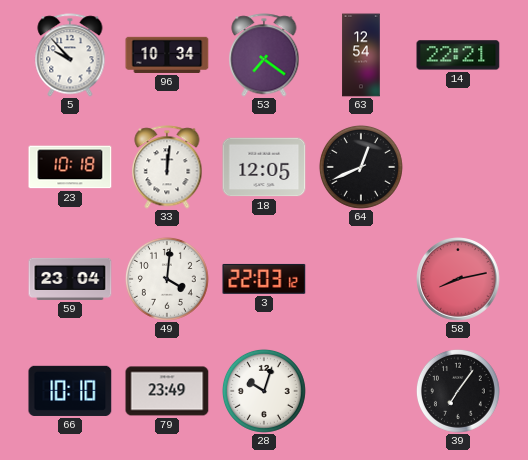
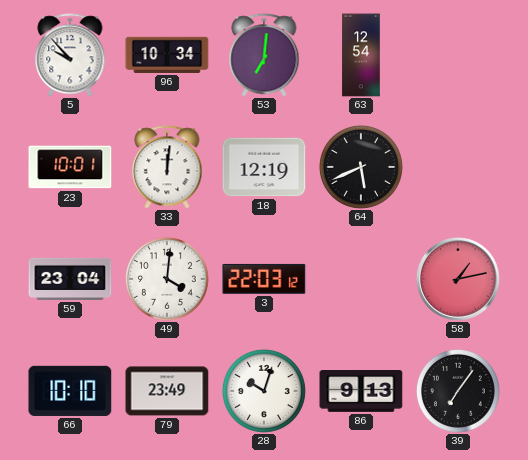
53: 7:21 -> 7:01 (264, 55)
14: 22:21 -> none (458, 55)
23: 10:18 -> 10:01 (70, 167)
18: 12:05 -> 12:19 (264, 167)
64: 12:41 -> 5:41 (361, 167)
58: 8:13 -> 1:13 (458, 279)
86: none -> 9:13 (361, 392)
